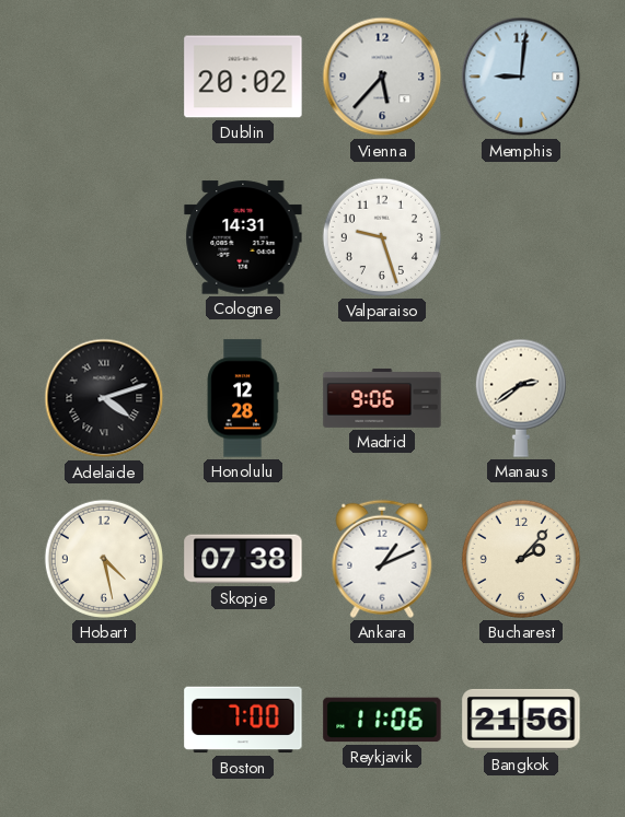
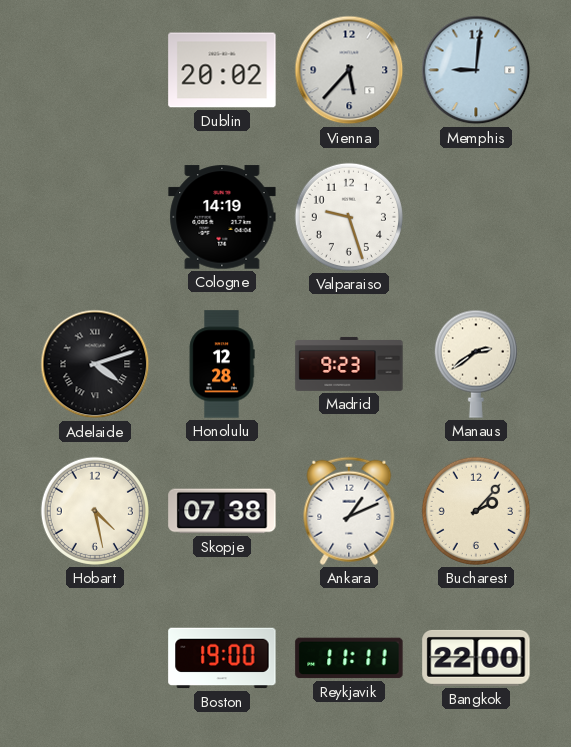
Cologne: 14:31 -> 14:19 (222, 217)
Madrid: 9:06 -> 9:23 (349, 364)
Boston: 7:00 -> 19:00 (222, 658)
Reykjavik: 11:06 -> 11:11 (349, 658)
Bangkok: 21:56 -> 22:00 (476, 658)
